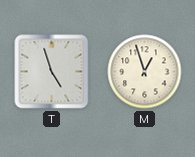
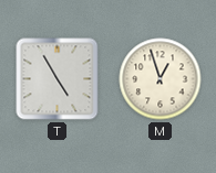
T: 4:57 -> 4:55 (58, 79)
